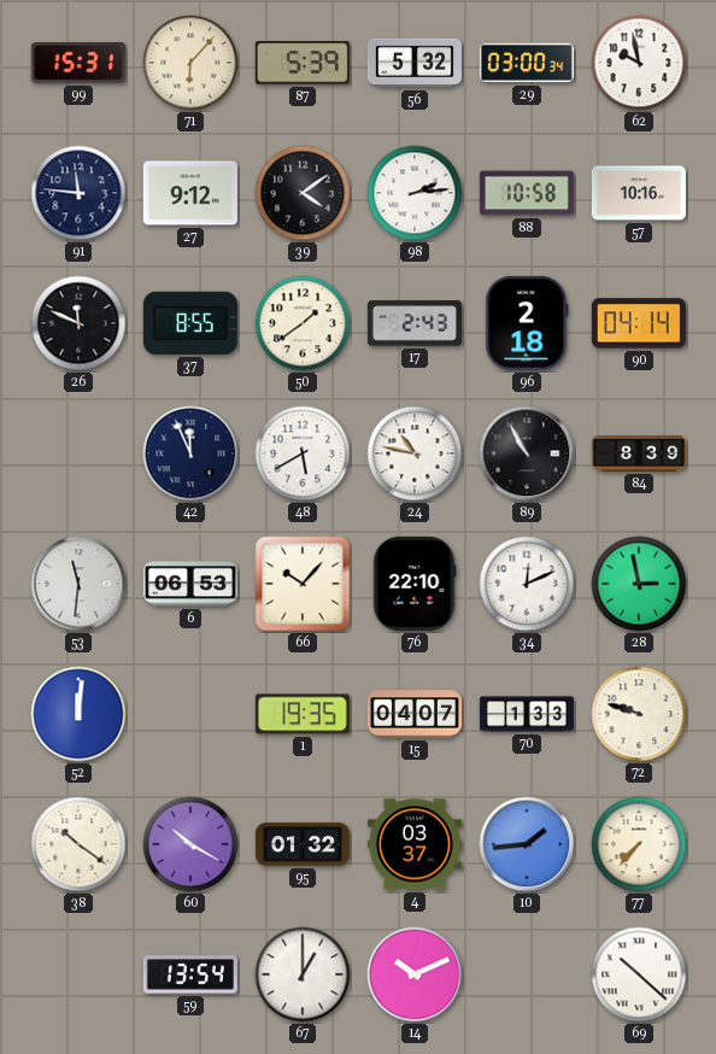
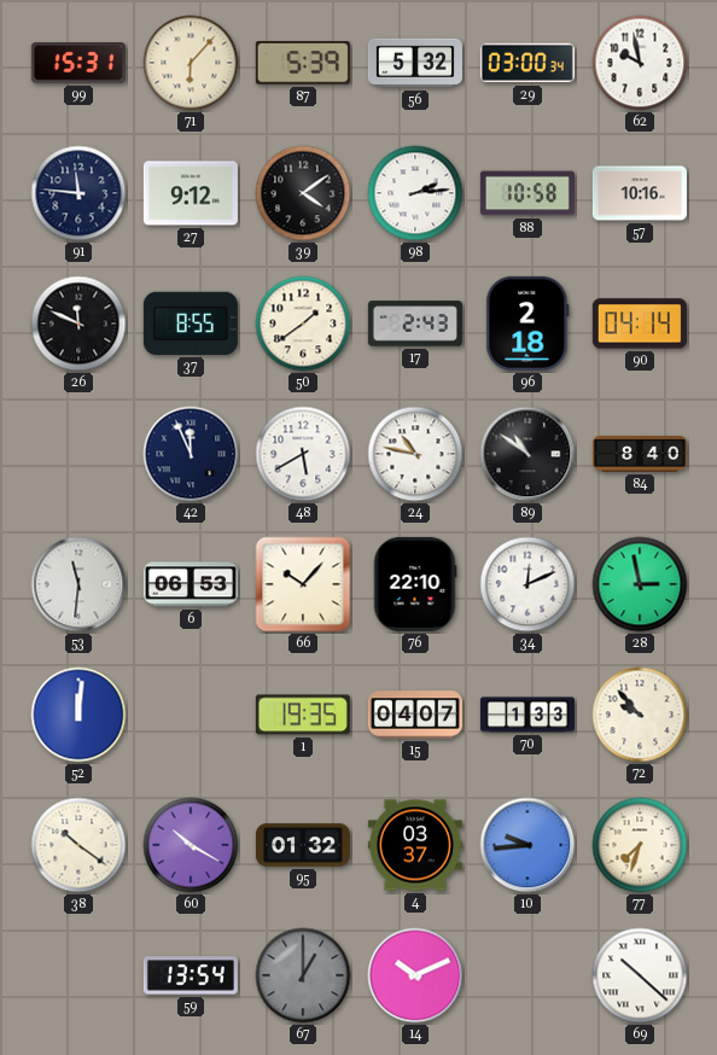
89: 10:55 -> 10:51 (527, 454)
84: 8:39 -> 8:40 (640, 455)
72: 9:48 -> 9:53 (640, 715)
10: 1:44 -> 9:44 (527, 845)
77: 7:37 -> 7:33 (640, 845)
67 dial: white -> grey (303, 975)
